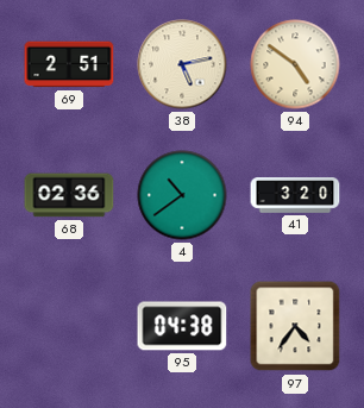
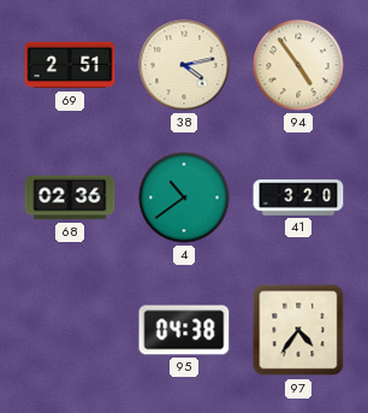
38: 5:13 -> 4:13 (184, 65)
94: 4:51 -> 4:54 (298, 65)
